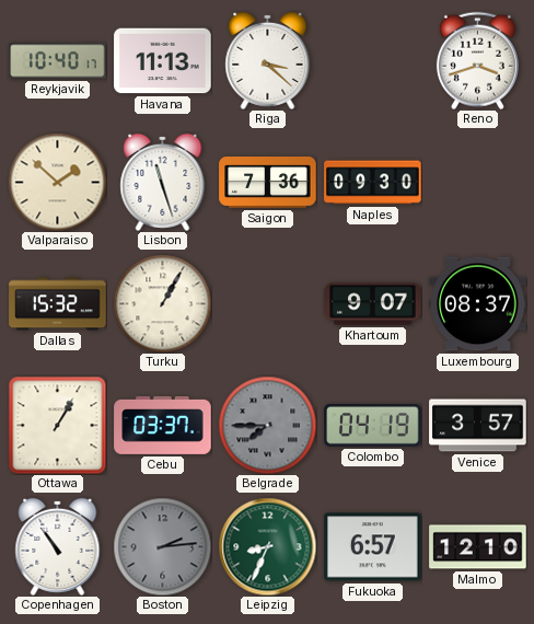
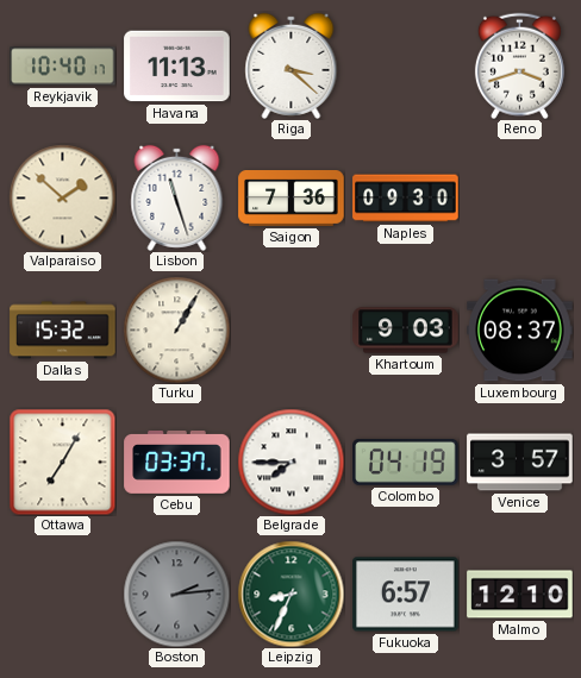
Khartoum: 9:07 -> 9:03 (406, 331)
Ottawa: 1:05 -> 7:05 (62, 462)
Belgrade dial: grey -> white (290, 462)
Copenhagen: 10:54 -> none (58, 546)
